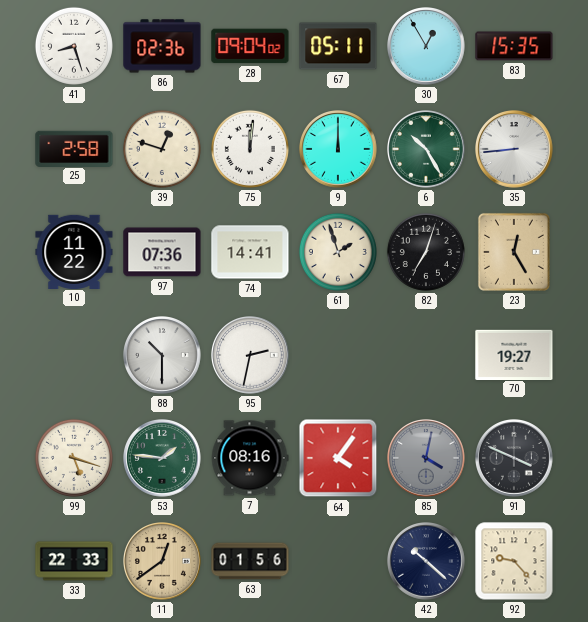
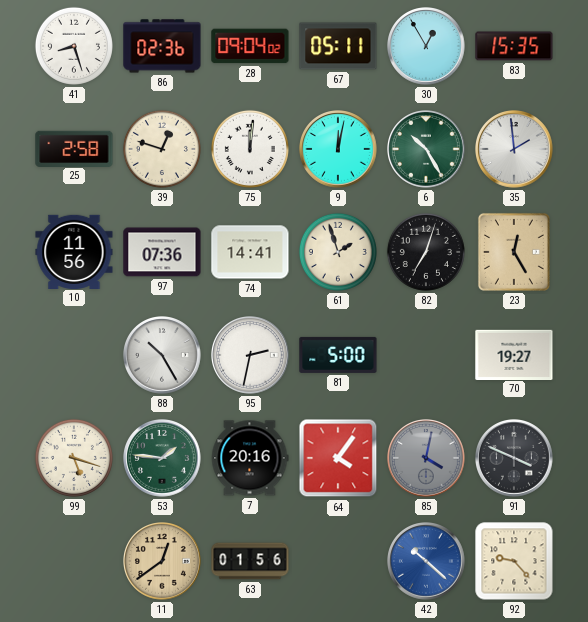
9: 12:00 -> 12:02 (338, 149)
35: 8:44 -> 1:59 (514, 149)
10: 11:22 -> 11:56 (74, 251)
88: 10:30 -> 10:25 (162, 355)
81: none -> 5:00 (338, 355)
7: 08:16 -> 20:16 (250, 458)
33: 22:33 -> none (74, 561)
42 dial: navy -> blue (426, 561)
